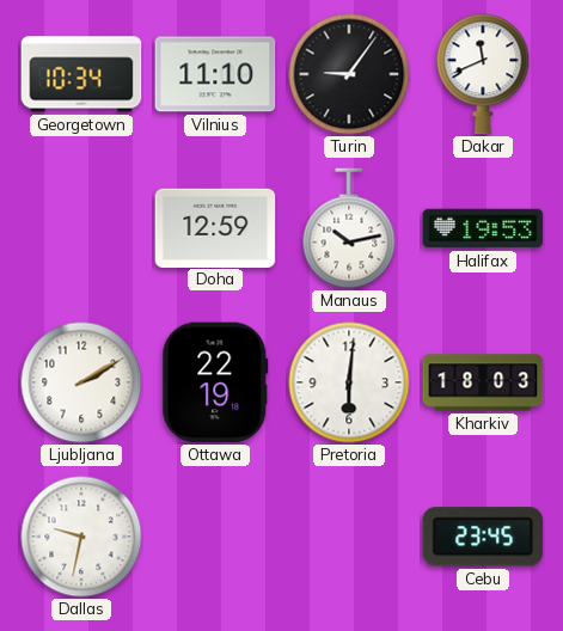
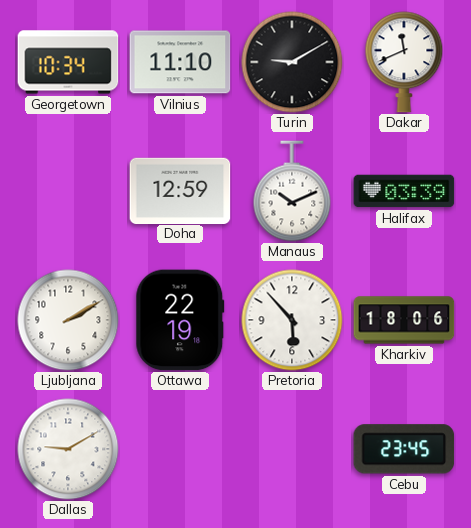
Turin: 9:06 -> 9:10 (292, 62)
Manaus: 10:13 -> 10:11 (292, 191)
Halifax: 19:53 -> 03:39 (404, 191)
Pretoria: 6:01 -> 5:53 (292, 320)
Kharkiv: 18:03 -> 18:06 (404, 320)
Dallas: 9:32 -> 9:10 (68, 449)
